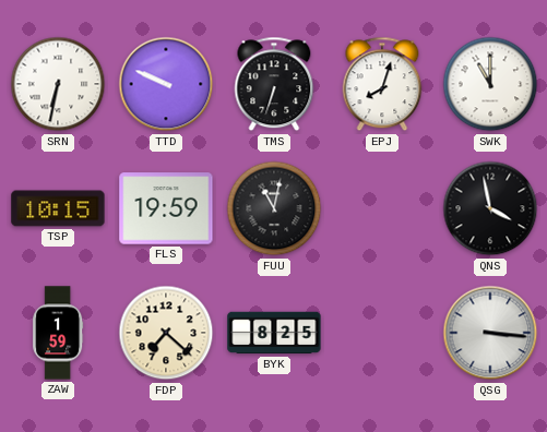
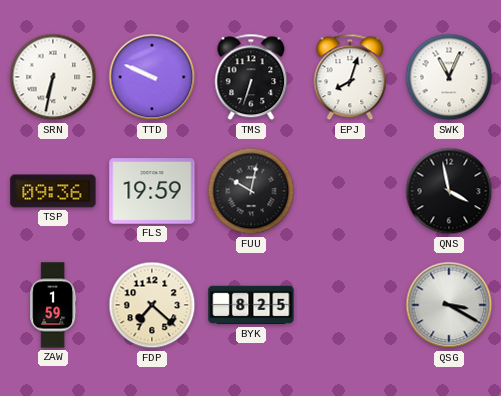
SWK: 11:00 -> 11:04 (449, 77)
TSP: 10:15 -> 09:36 (53, 191)
FUU: 11:02 -> 10:02 (251, 191)
QSG: 3:16 -> 3:20 (449, 305)
